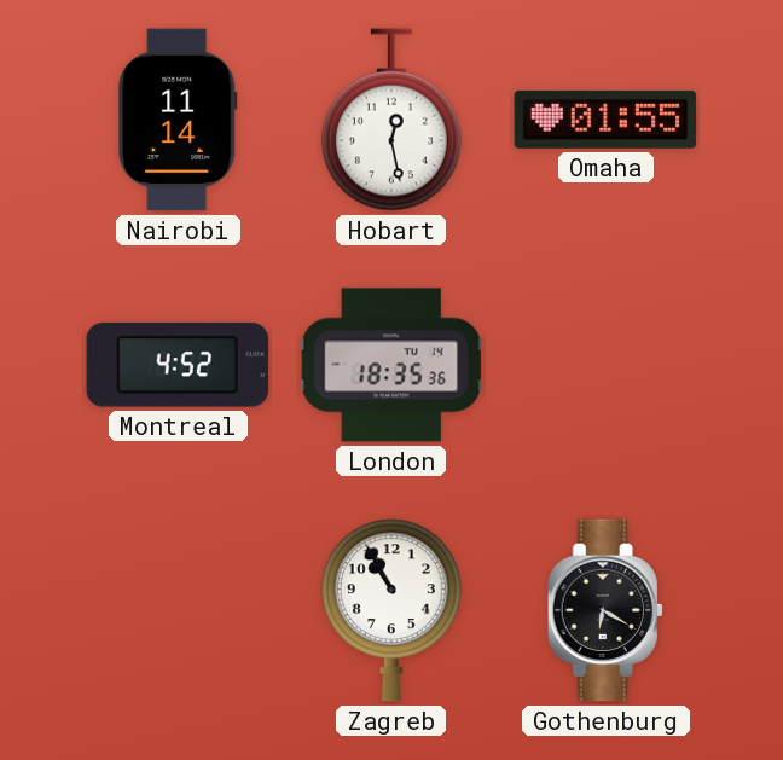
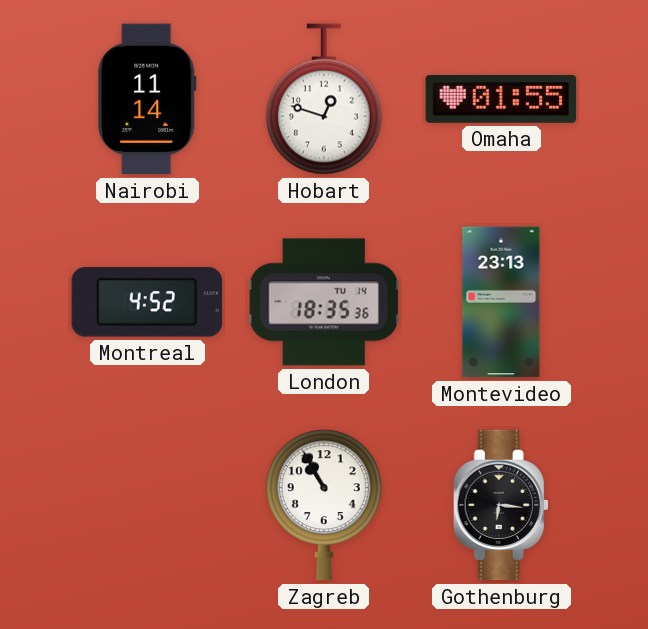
Hobart: 12:28 -> 12:48 (324, 99)
Montevideo: none -> 23:13 (501, 302)
Gothenburg: 6:20 -> 6:16 (501, 505)
